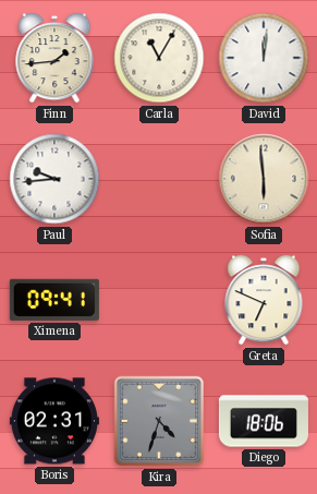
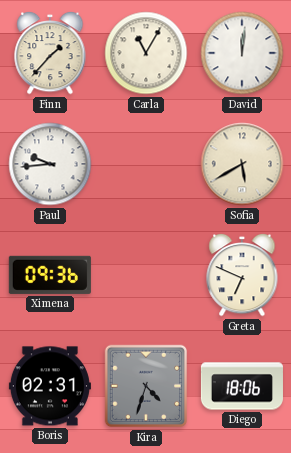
Finn: 1:44 -> 1:37 (50, 53)
Sofia: 5:59 -> 5:40 (242, 164)
Ximena: 09:41 -> 09:36 (50, 275)
